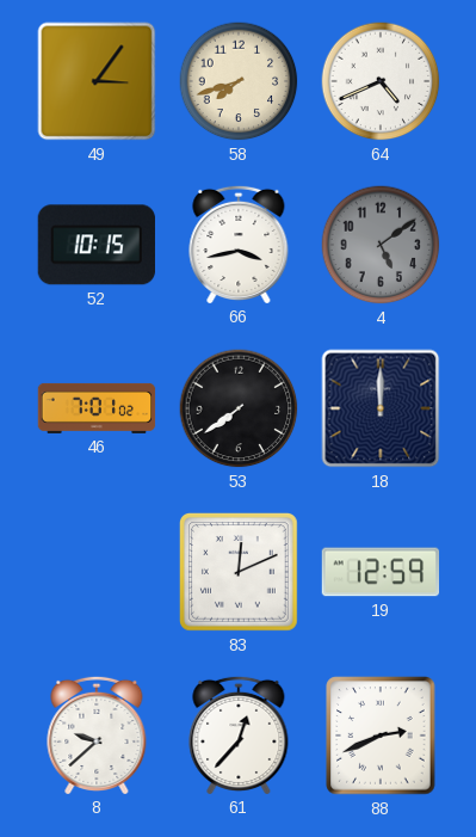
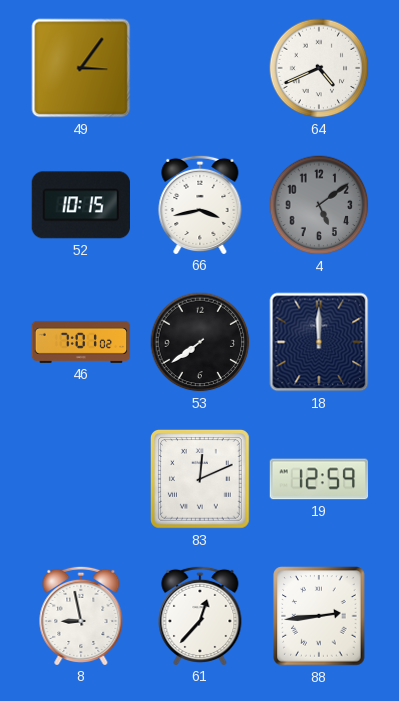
58: 7:42 -> none (239, 81)
8: 9:38 -> 8:58 (81, 615)
88: 2:41 -> 2:44 (319, 616)
